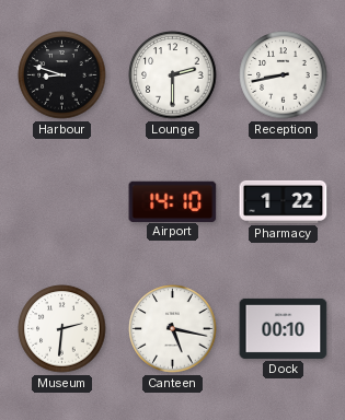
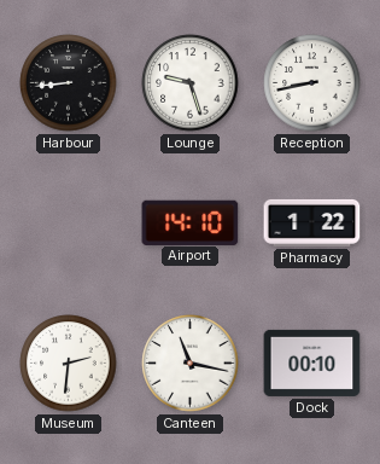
Harbour: 8:48 -> 8:44 (69, 83)
Lounge: 2:30 -> 9:27 (191, 83)
Canteen: 5:17 -> 11:17 (191, 364)
